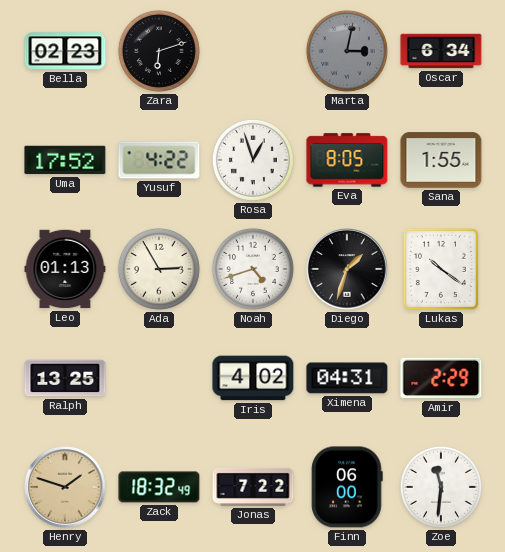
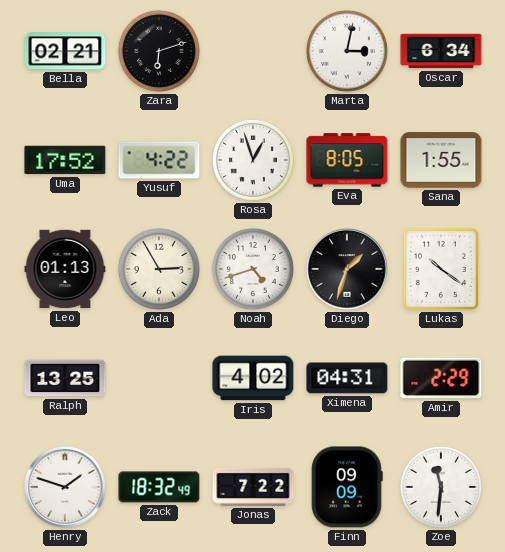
Bella: 02:23 -> 02:21 (65, 51)
Marta dial: grey -> white (347, 51)
Henry dial: champagne -> white (65, 487)
Finn: 06:00 -> 09:09 (347, 487)
